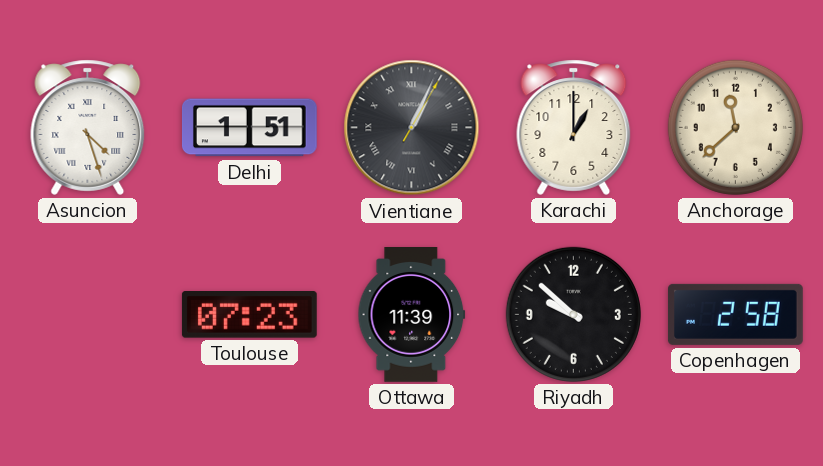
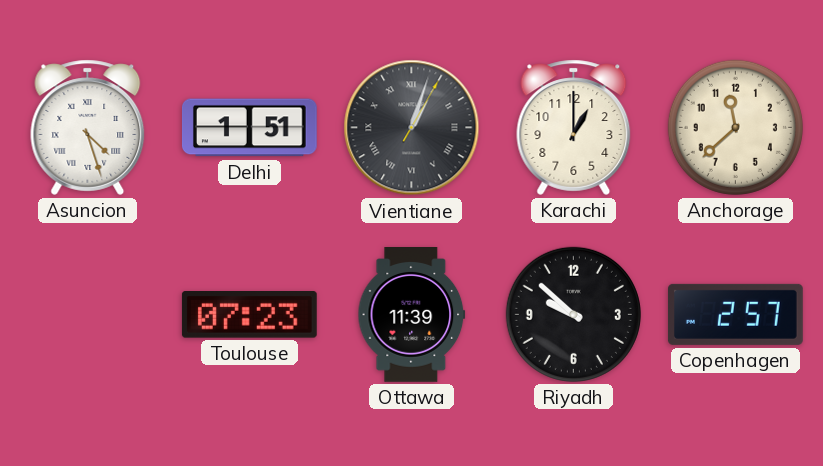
Vientiane: 1:04 -> 1:03 (412, 128)
Copenhagen: 2:58 -> 2:57 (735, 314)
